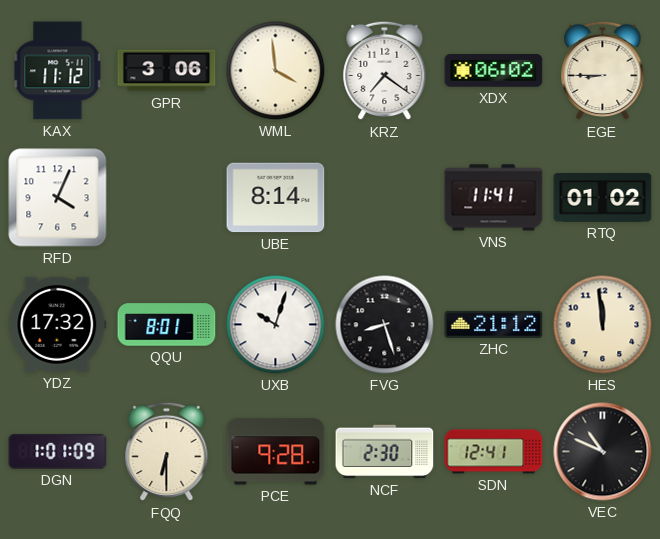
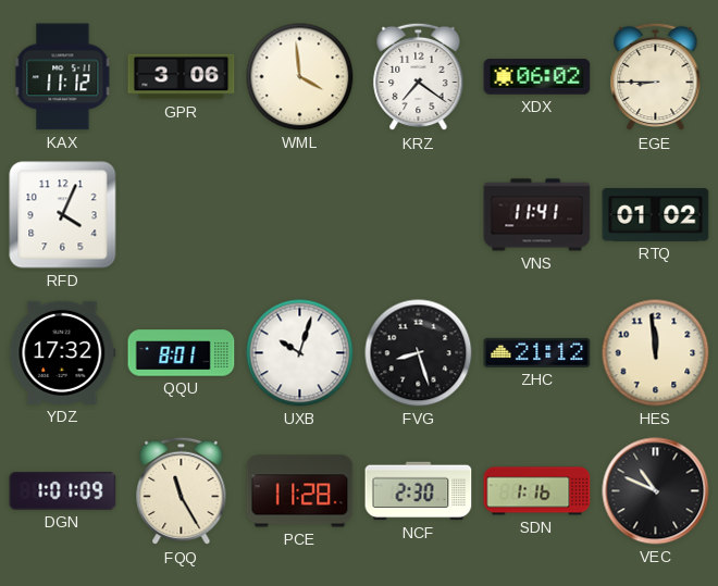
UBE: 8:14 -> none (276, 198)
FQQ: 6:30 -> 11:25 (182, 491)
PCE: 9:28 -> 11:28 (300, 491)
SDN: 12:41 -> 1:16 (537, 491)
